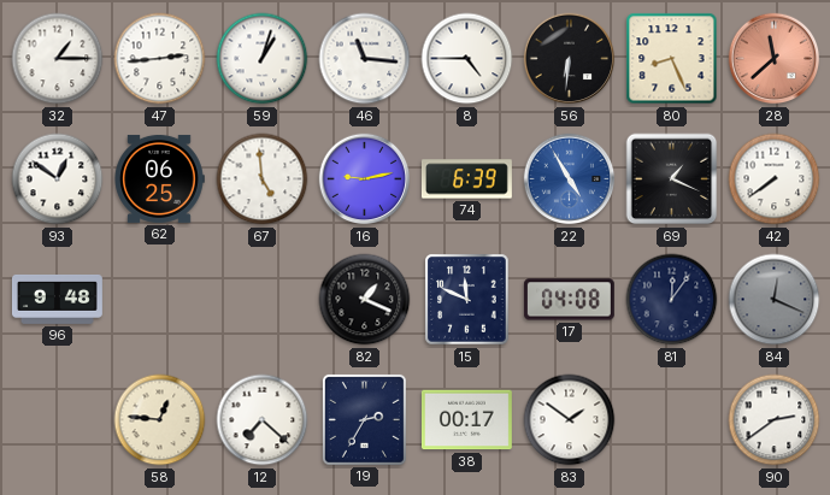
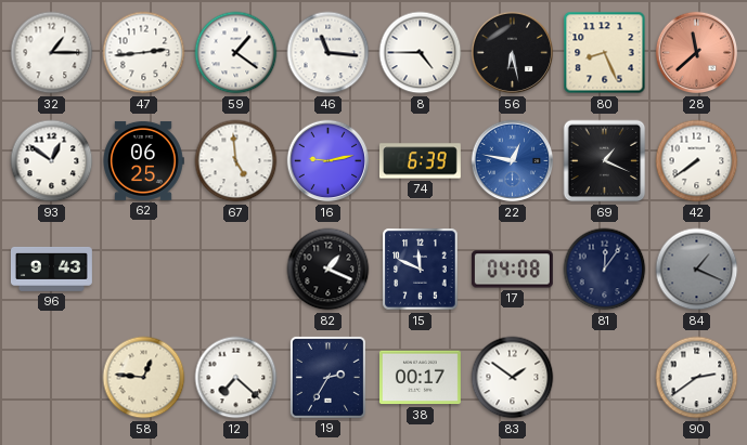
59: 1:03 -> 1:21 (236, 53)
56: 6:31 -> 6:28 (513, 53)
22: 4:55 -> 12:47 (513, 161)
96: 9:48 -> 9:43 (51, 269)
84: 12:19 -> 1:19 (697, 270)
